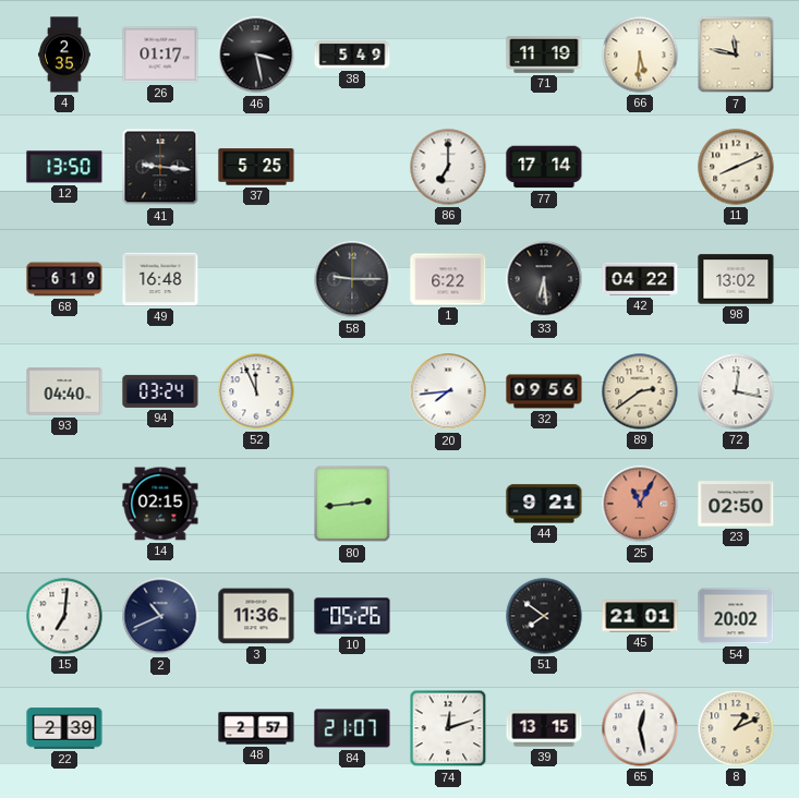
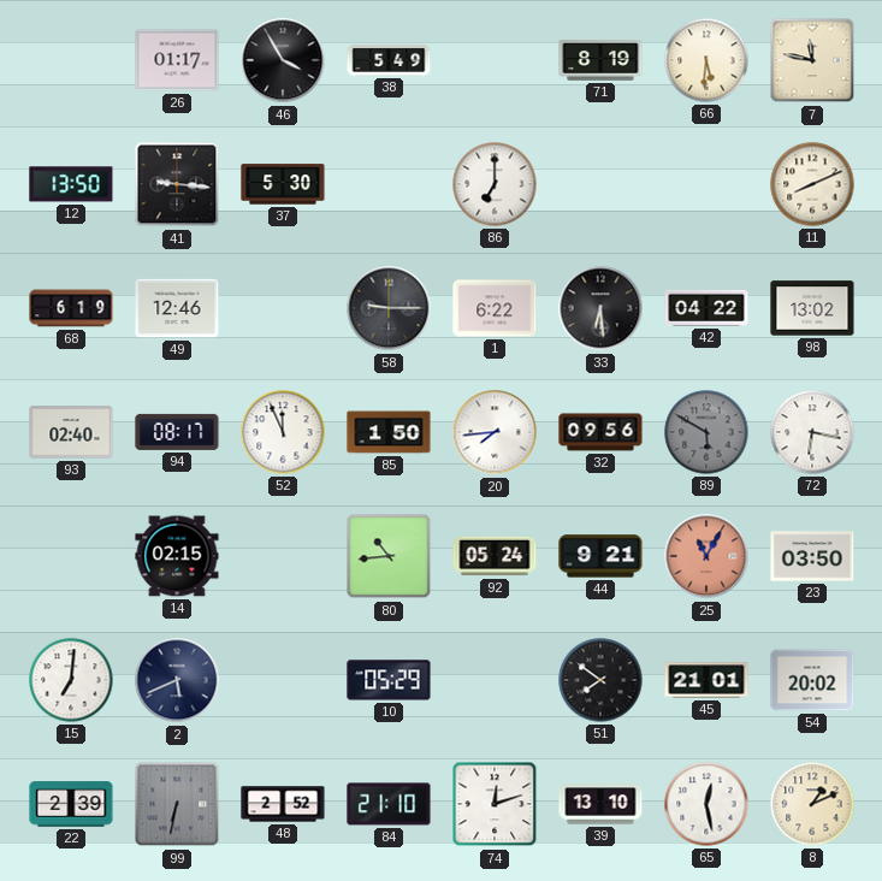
4: 2:35 -> none (64, 55)
46: 3:28 -> 3:55 (283, 60)
71: 11:19 -> 8:19 (600, 60)
37: 5:25 -> 5:30 (283, 184)
77: 17:14 -> none (544, 167)
49: 16:48 -> 12:46 (177, 308)
93: 04:40 -> 02:40 (71, 432)
94: 03:24 -> 08:17 (177, 432)
85: none -> 1:50 (389, 432)
89: 2:39 -> 5:50 (706, 432)
89 dial: cream -> grey (706, 432)
72: 12:17 -> 6:17 (812, 432)
80: 2:44 -> 10:44 (389, 556)
92: none -> 05:24 (495, 556)
23: 02:50 -> 03:50 (812, 556)
2: 10:41 -> 5:41 (177, 680)
3: 11:36 -> none (256, 616)
10: 05:26 -> 05:29 (389, 680)
99: none -> 6:32 (177, 804)
48: 2:57 -> 2:52 (283, 804)
84: 21:07 -> 21:10 (389, 804)
39: 13:15 -> 13:10 (600, 804)
